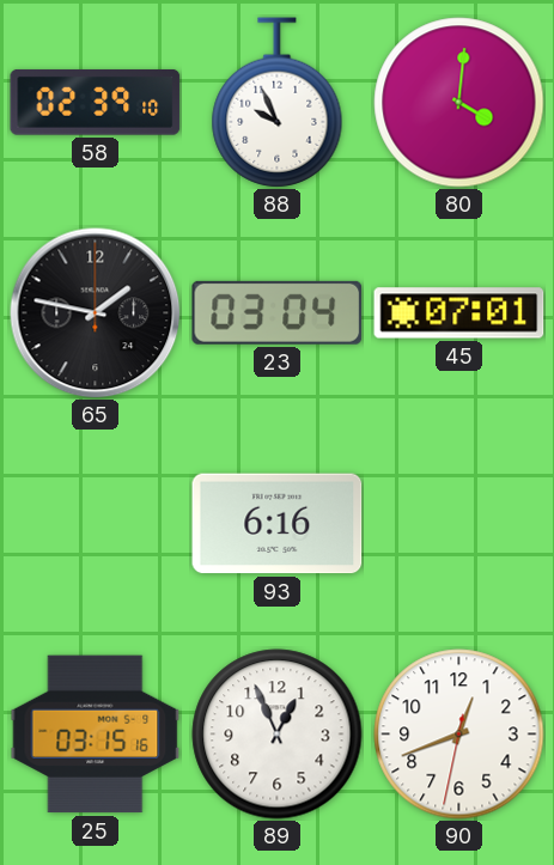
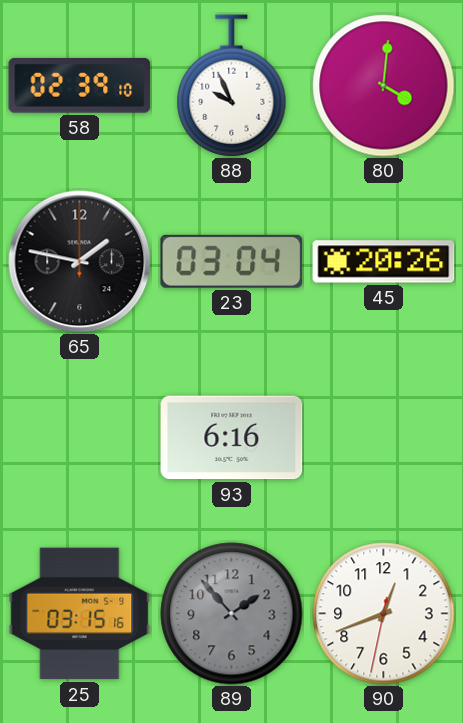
45: 07:01 -> 20:26 (384, 262)
89: 12:56 -> 1:53 (232, 614)
89 dial: white -> grey (232, 614)
